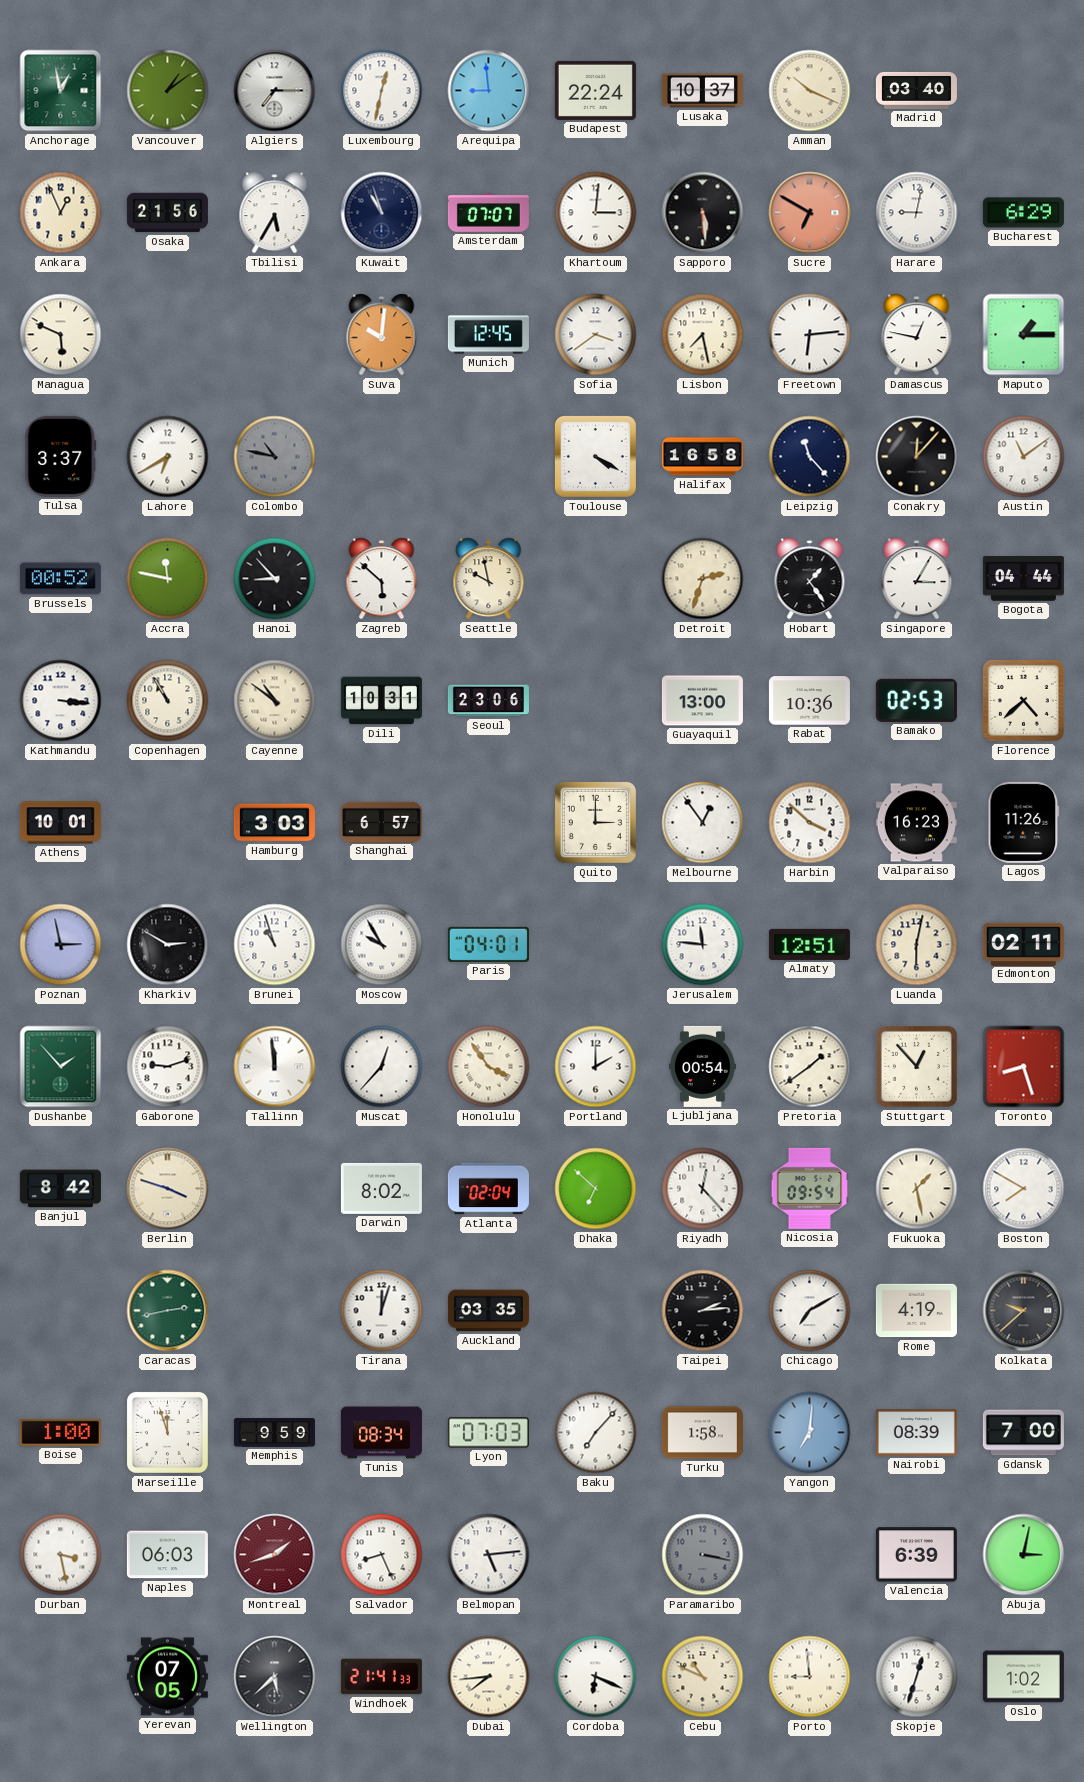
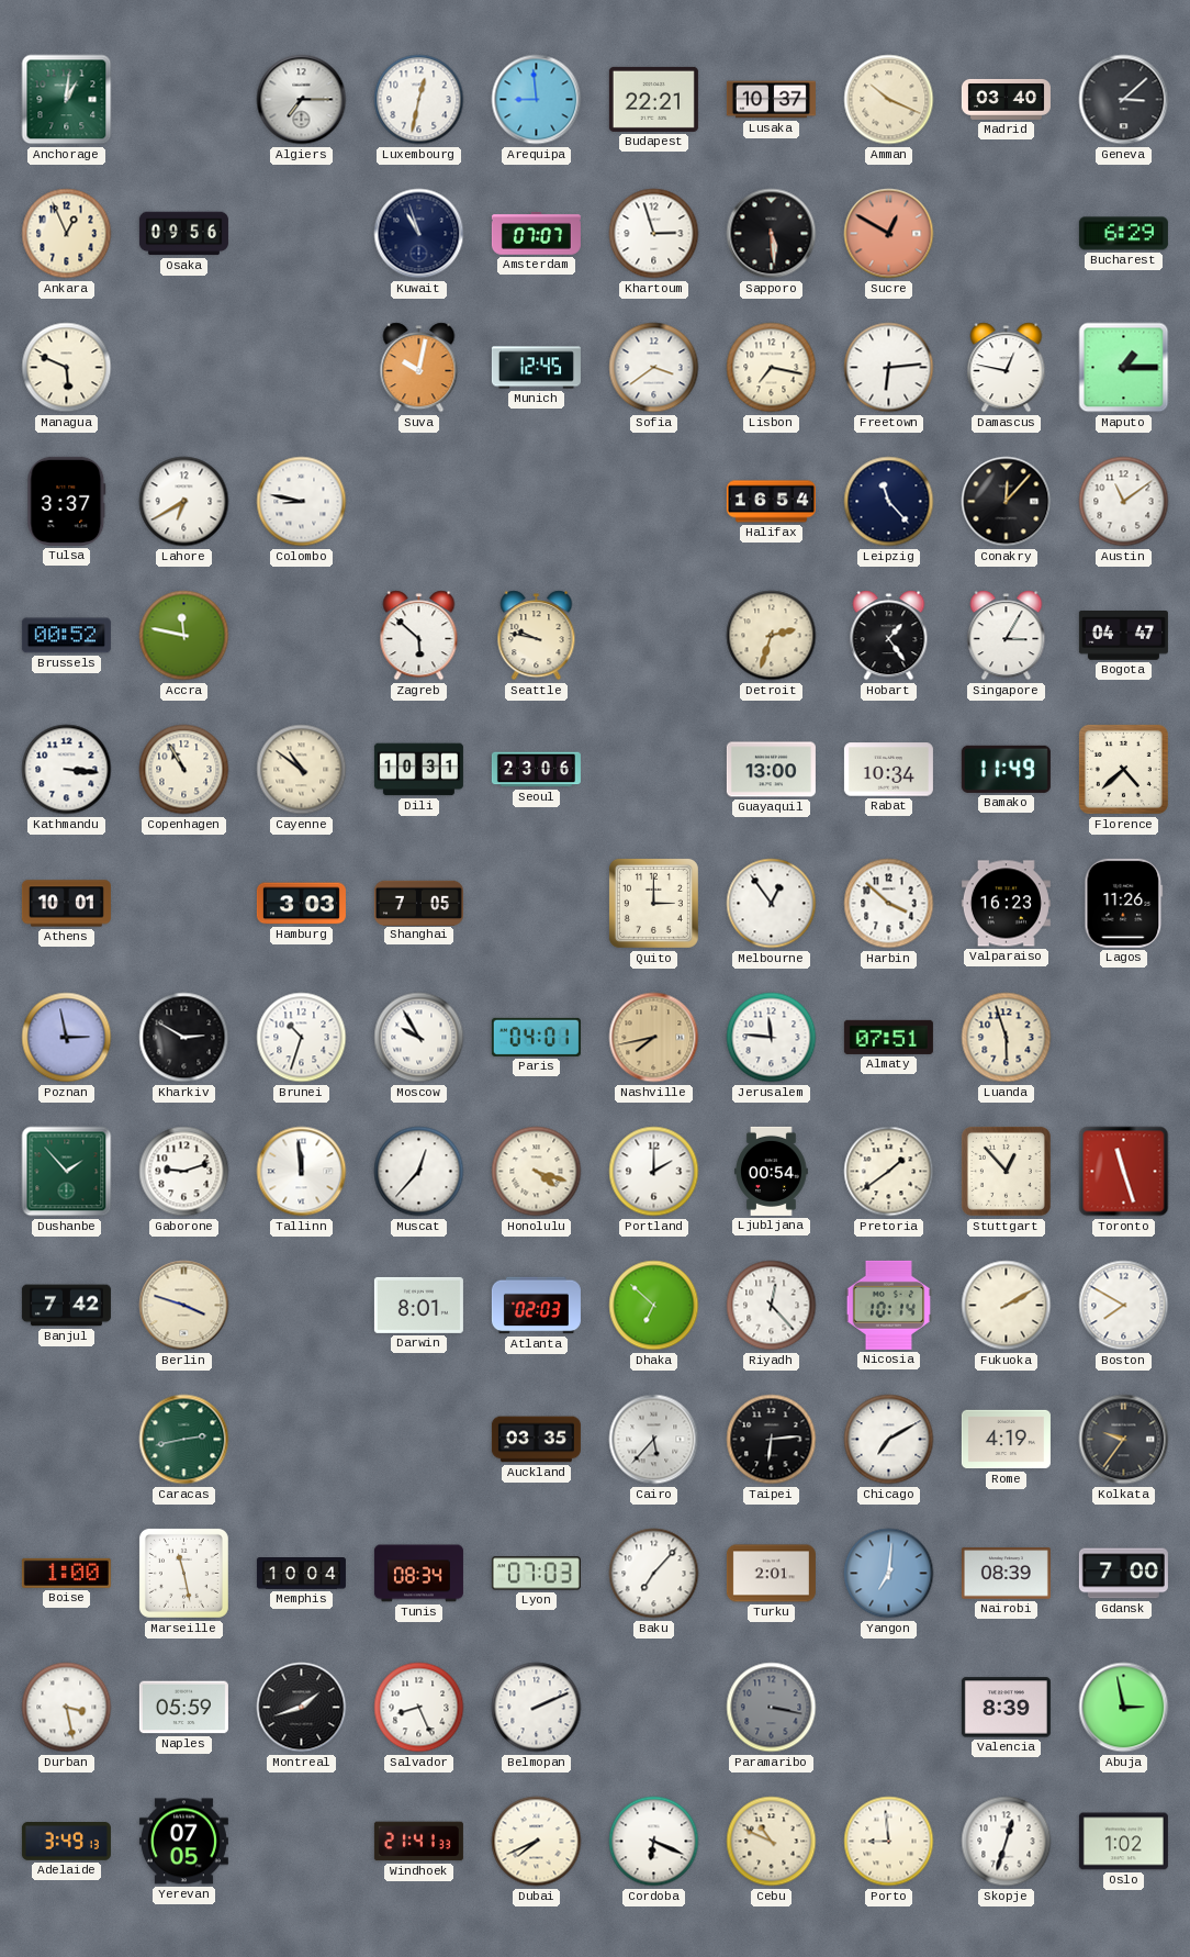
Anchorage: 12:58 -> 1:01 (67, 100)
Vancouver: 1:09 -> none (168, 91)
Budapest: 22:24 -> 22:21 (653, 99)
Geneva: none -> 3:08 (1124, 100)
Osaka: 21:56 -> 09:56 (183, 234)
Tbilisi: 5:35 -> none (275, 213)
Khartoum: 3:01 -> 2:57 (654, 234)
Sucre: 6:50 -> 12:50 (889, 234)
Harare: 9:02 -> none (917, 213)
Suva: 10:01 -> 10:02 (419, 368)
Lisbon: 7:28 -> 7:17 (772, 368)
Colombo: 10:47 -> 8:47 (302, 502)
Colombo dial: grey -> white (302, 502)
Toulouse: 4:20 -> none (595, 456)
Halifax: 16:58 -> 16:54 (771, 502)
Hanoi: 8:53 -> none (275, 579)
Seattle: 9:58 -> 9:47 (537, 636)
Bogota: 04:44 -> 04:47 (1123, 636)
Rabat: 10:36 -> 10:34 (888, 770)
Bamako: 02:53 -> 11:49 (1006, 769)
Shanghai: 6:57 -> 7:05 (418, 903)
Brunei: 10:57 -> 10:33 (302, 1038)
Nashville: none -> 7:43 (654, 1038)
Almaty: 12:51 -> 07:51 (888, 1037)
Luanda: 6:02 -> 5:57 (1007, 1038)
Edmonton: 02:11 -> none (1023, 944)
Honolulu: 3:54 -> 4:18 (537, 1172)
Toronto: 8:27 -> 11:27 (1124, 1172)
Banjul: 8:42 -> 7:42 (66, 1306)
Darwin: 8:02 -> 8:01 (418, 1305)
Atlanta: 02:04 -> 02:03 (536, 1306)
Nicosia: 09:54 -> 10:14 (888, 1305)
Fukuoka: 1:28 -> 2:10 (1007, 1306)
Tirana: 12:03 -> none (382, 1311)
Cairo: none -> 5:37 (654, 1440)
Taipei: 2:14 -> 6:14 (772, 1440)
Kolkata: 9:38 -> 9:36 (1124, 1440)
Marseille: 11:57 -> 11:28 (183, 1573)
Memphis: 9:59 -> 10:04 (301, 1574)
Turku: 1:58 -> 2:01 (771, 1574)
Naples: 06:03 -> 05:59 (183, 1708)
Montreal dial: burgundy -> black (302, 1708)
Belmopan: 5:14 -> 2:11 (537, 1708)
Valencia: 6:39 -> 8:39 (1006, 1708)
Abuja: 3:02 -> 2:58 (1124, 1708)
Adelaide: none -> 3:49 (66, 1842)
Wellington: 5:38 -> none (275, 1677)
Dubai: 7:44 -> 7:41 (537, 1842)
